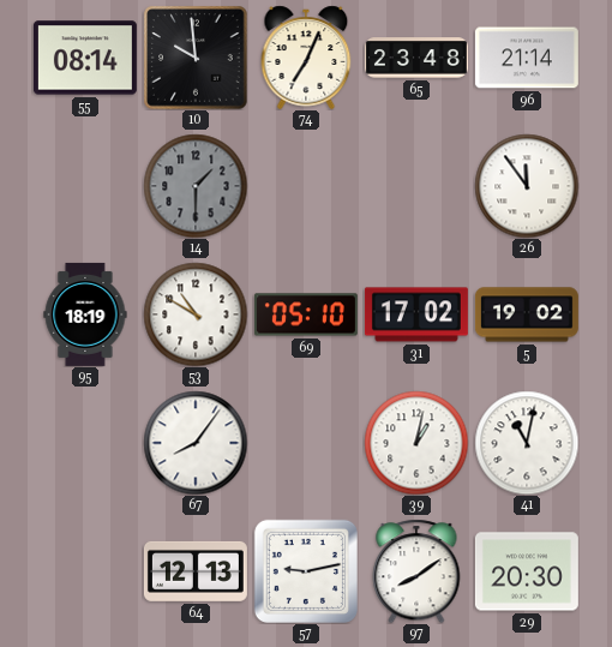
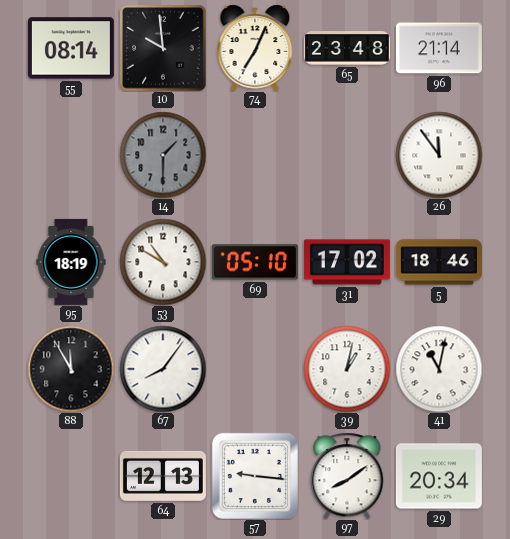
5: 19:02 -> 18:46 (439, 262)
88: none -> 11:55 (71, 369)
57: 9:13 -> 9:16 (255, 476)
29: 20:30 -> 20:34 (439, 476)
